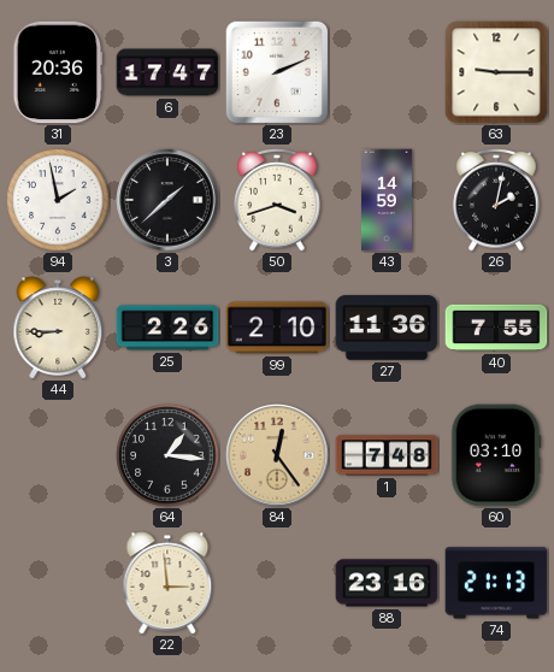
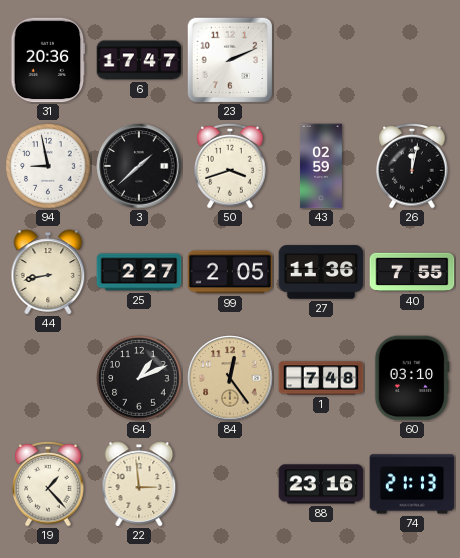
63: 9:15 -> none (496, 72)
94: 1:58 -> 8:58 (48, 166)
43: 14:59 -> 02:59 (321, 166)
26: 2:02 -> 12:02 (412, 166)
44: 8:45 -> 8:43 (48, 272)
25: 2:26 -> 2:27 (139, 272)
99: 2:10 -> 2:05 (230, 272)
64: 1:16 -> 1:11 (139, 378)
19: none -> 1:23 (48, 484)
